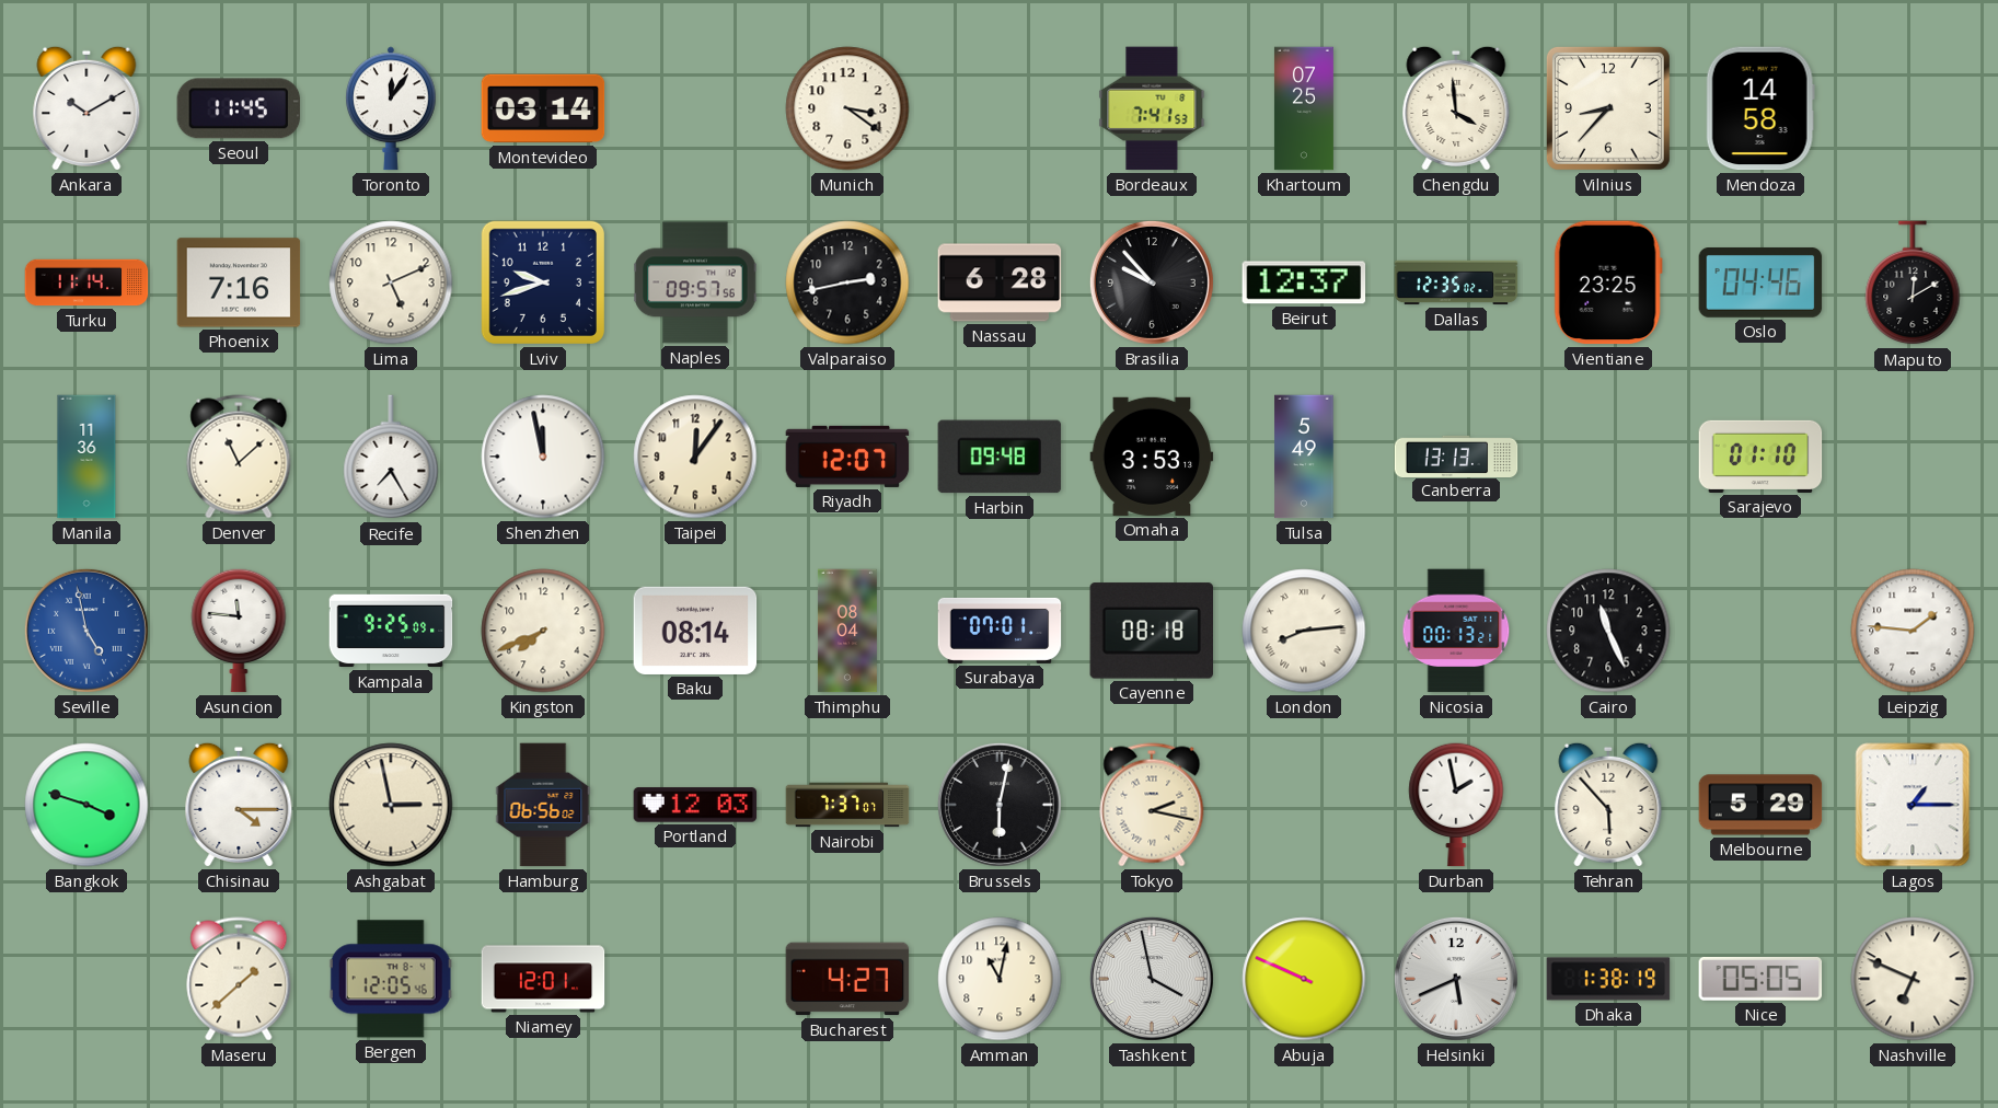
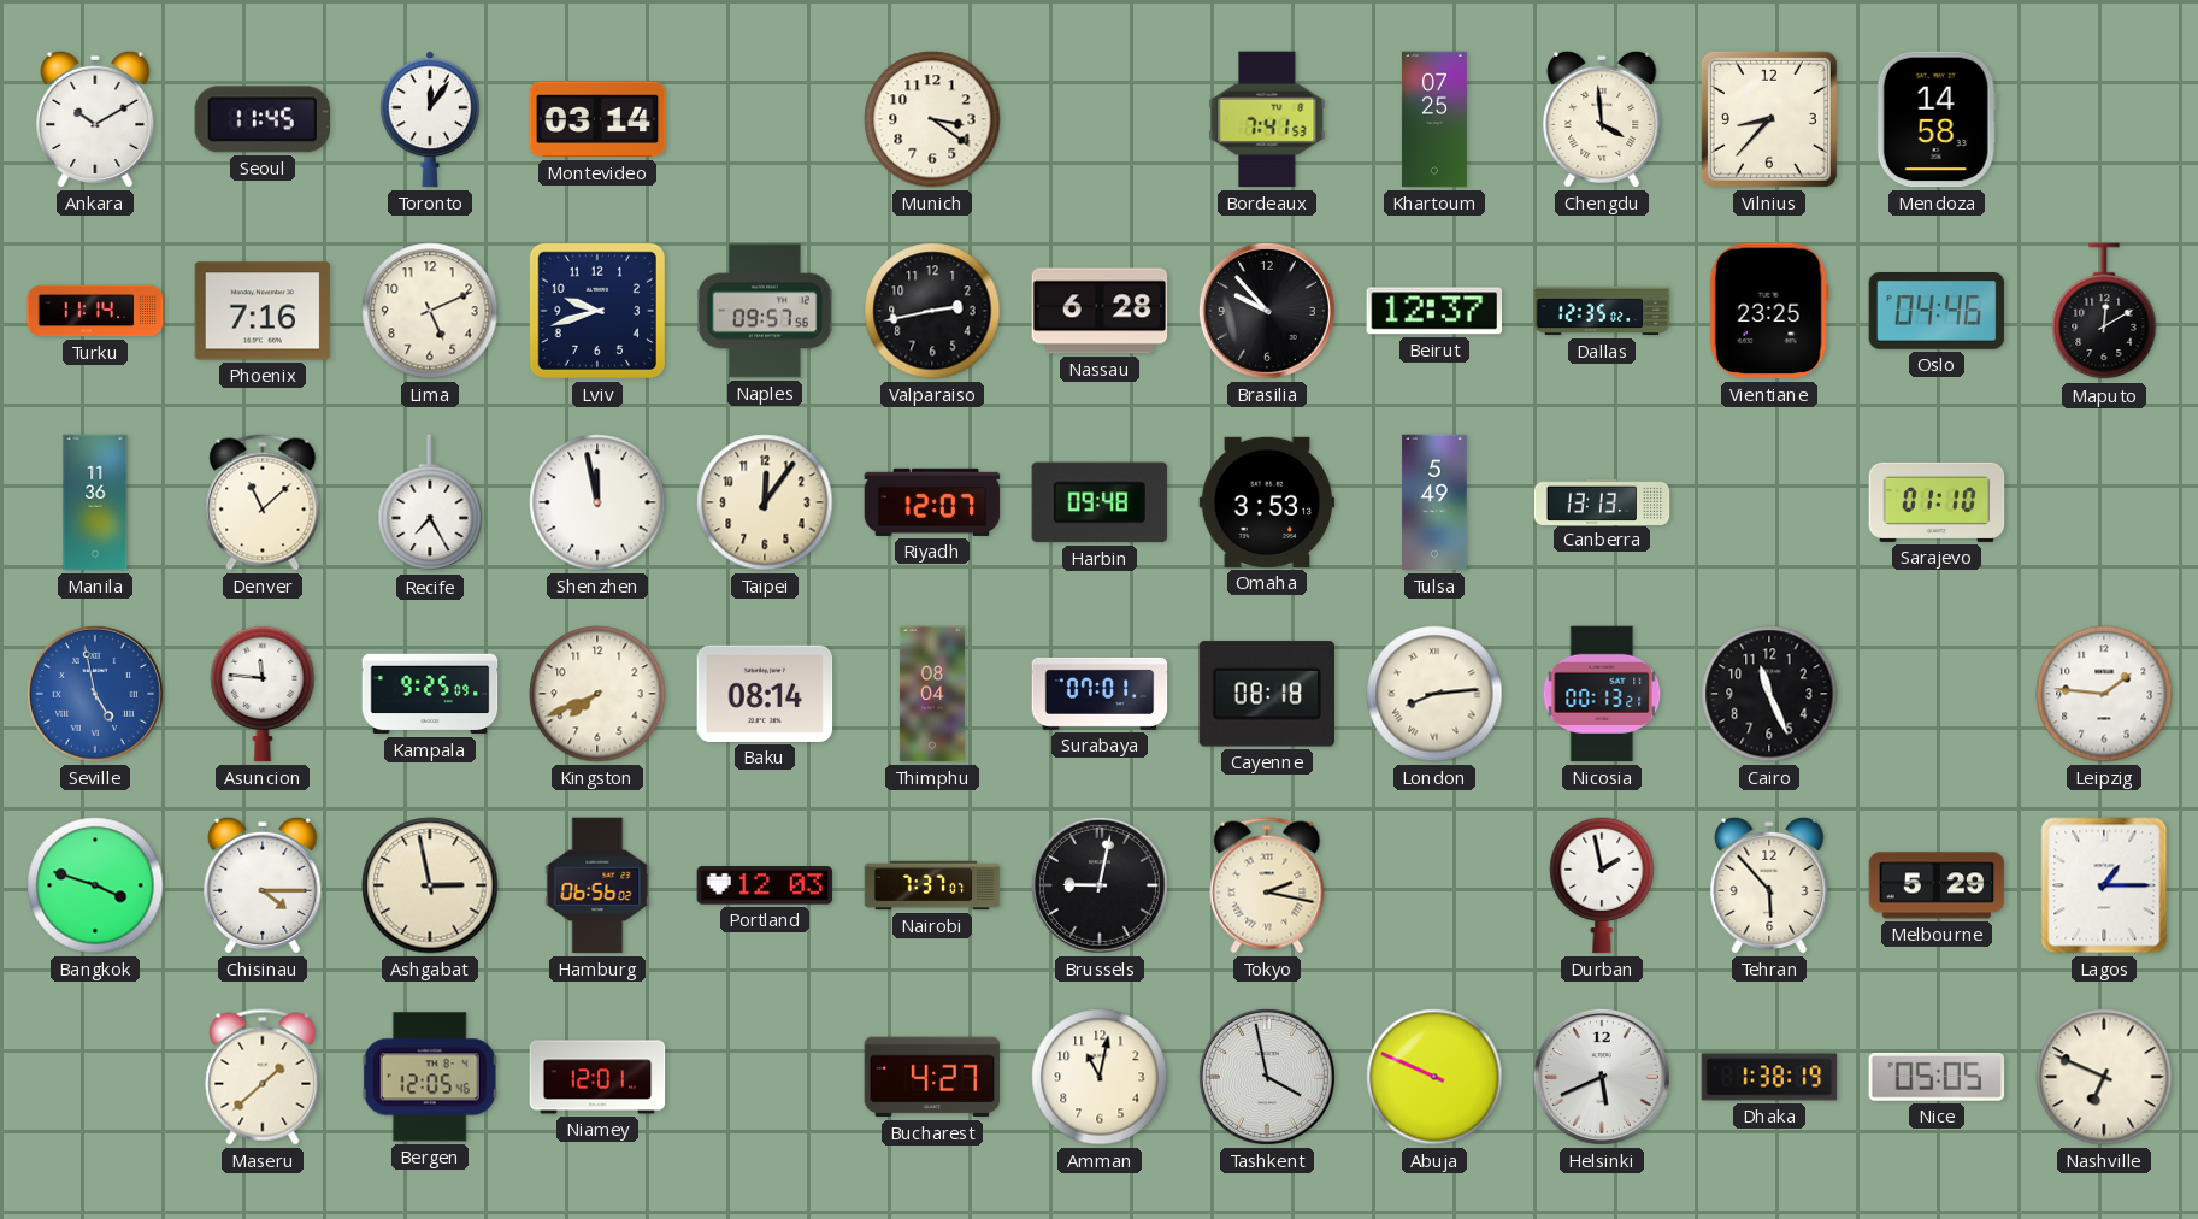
Brussels: 6:02 -> 9:02 (1100, 885)
